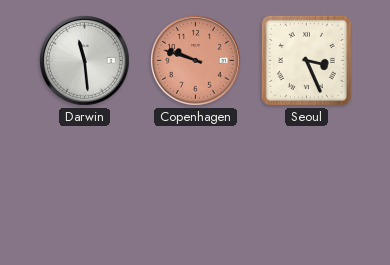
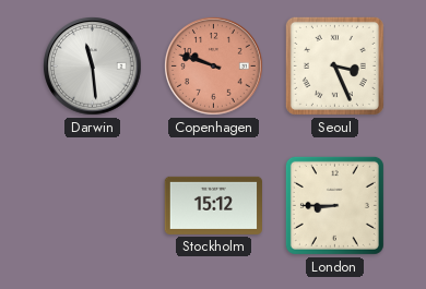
Stockholm: none -> 15:12 (213, 205)
London: none -> 8:45 (334, 205)
